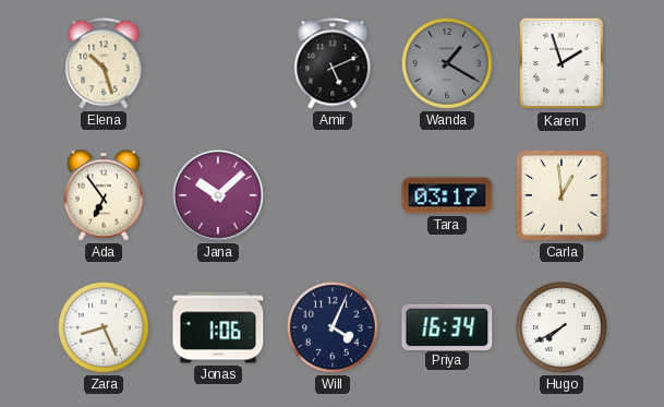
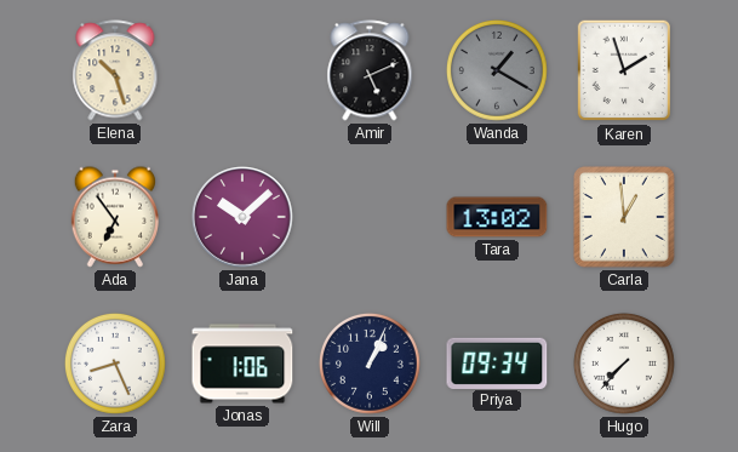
Tara: 03:17 -> 13:02 (497, 217)
Will: 4:04 -> 1:04 (370, 364)
Priya: 16:34 -> 09:34 (497, 362)
Hugo: 7:40 -> 7:37 (624, 364)
